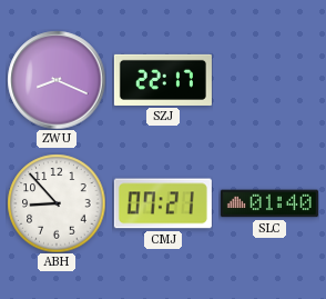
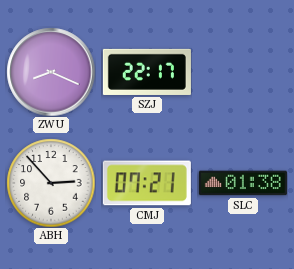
ABH: 8:53 -> 2:53 (51, 183)
SLC: 01:40 -> 01:38 (243, 183)
